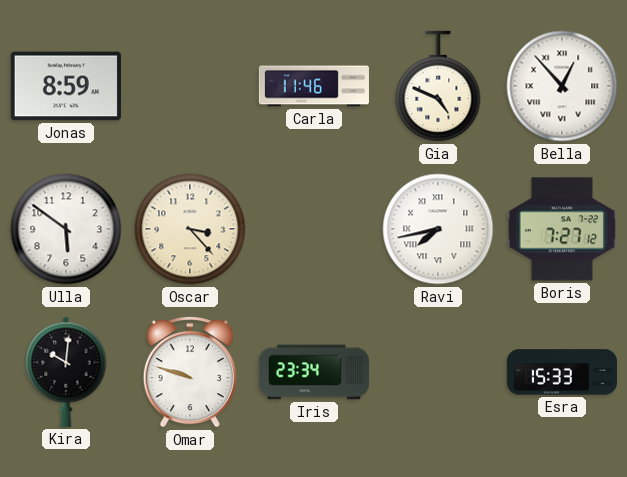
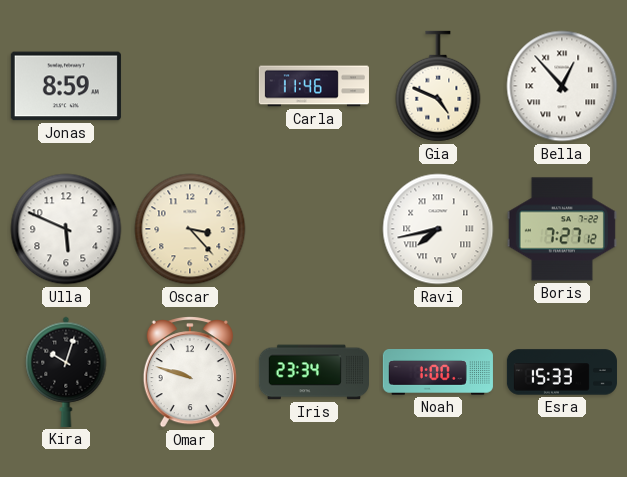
Ulla: 5:51 -> 5:49 (66, 229)
Kira: 10:01 -> 10:03 (66, 372)
Noah: none -> 1:00 (438, 372)
